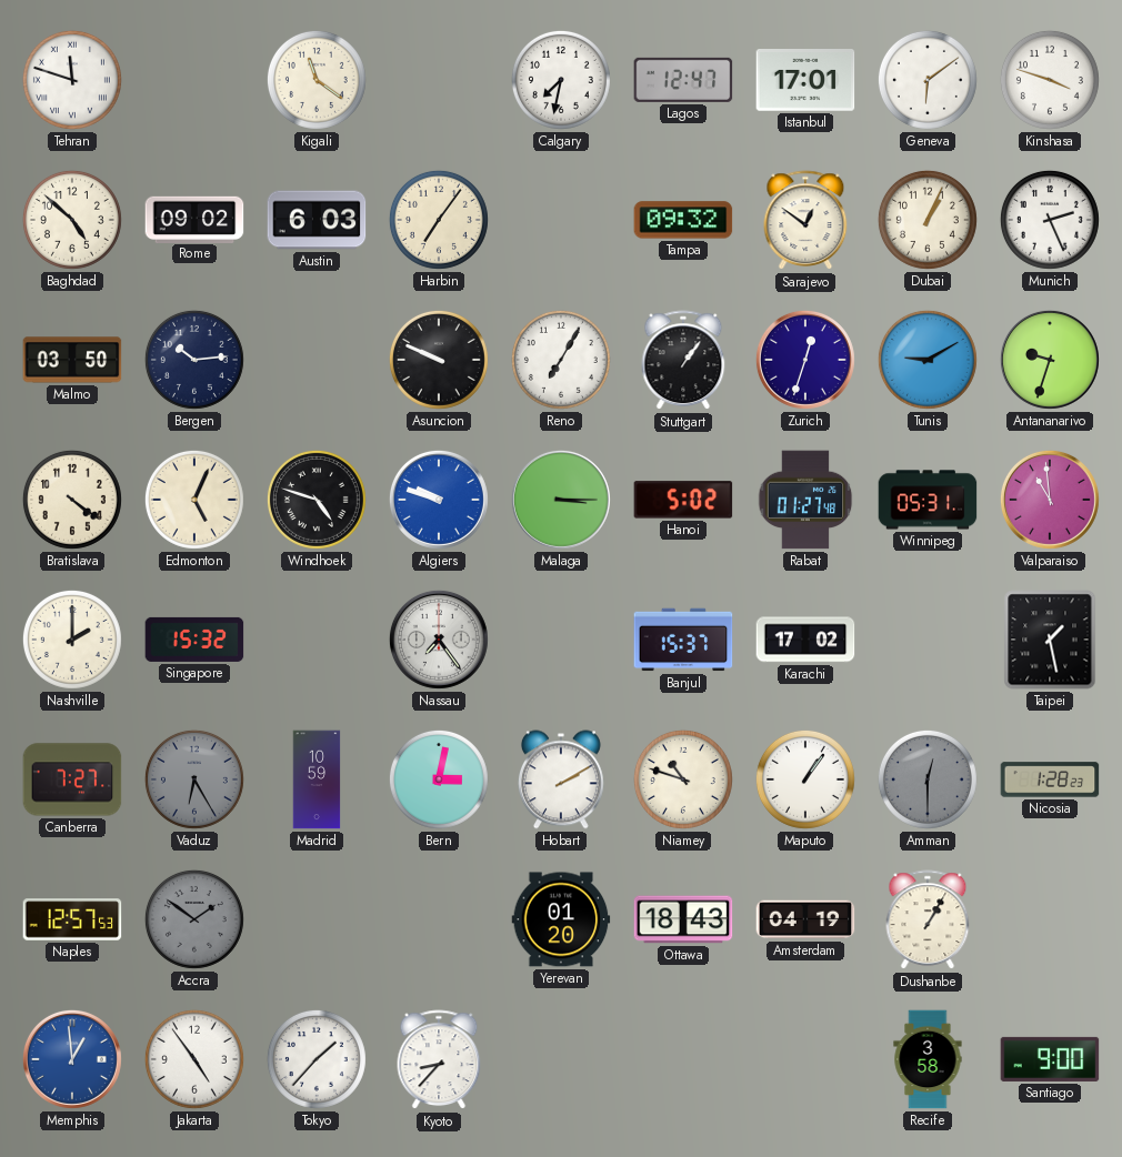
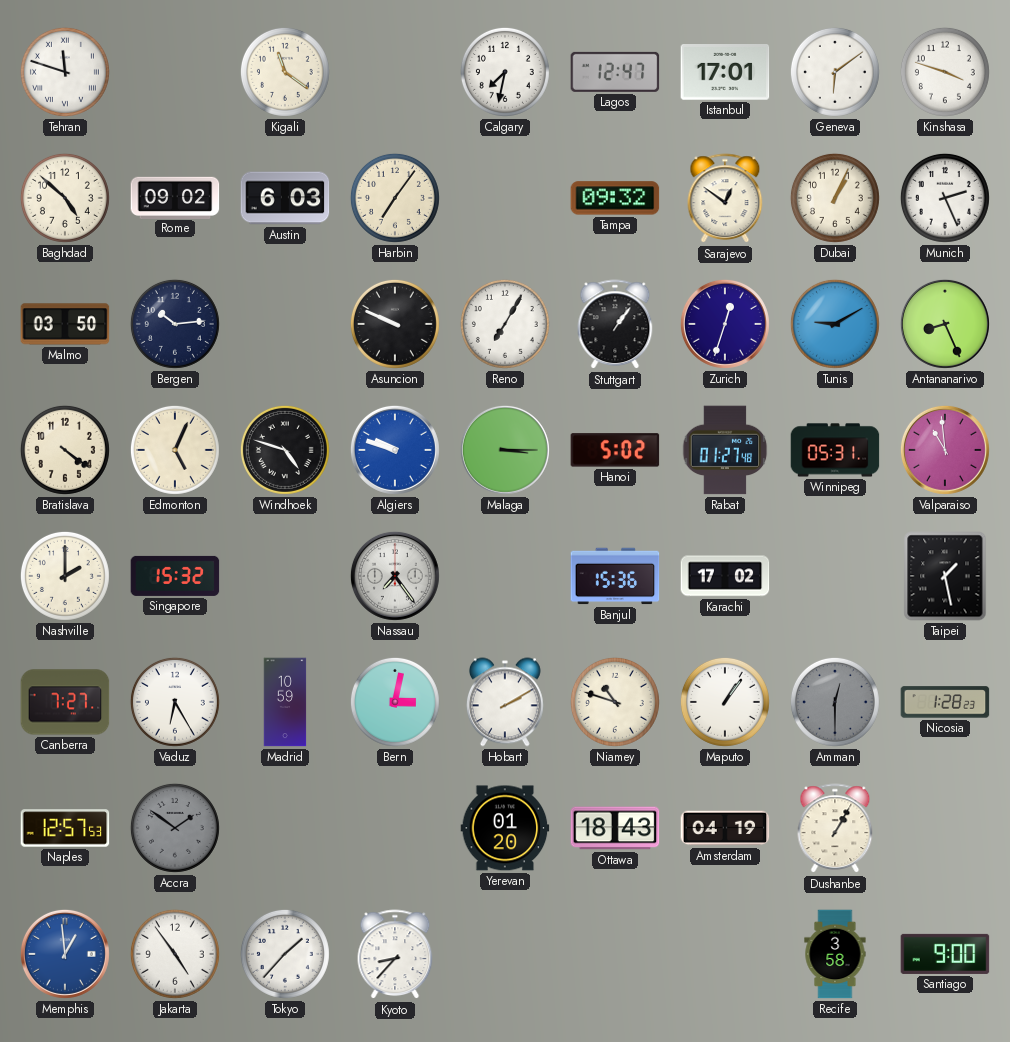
Antananarivo: 9:33 -> 8:26 (945, 324)
Banjul: 15:37 -> 15:36 (615, 576)
Vaduz dial: grey -> white (175, 702)
